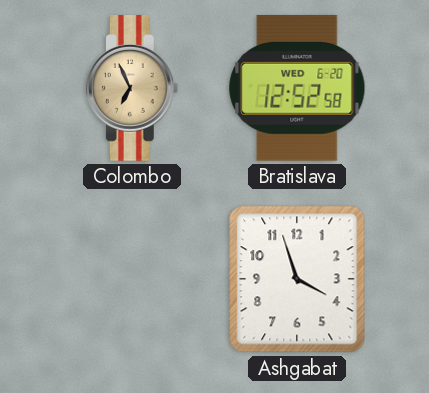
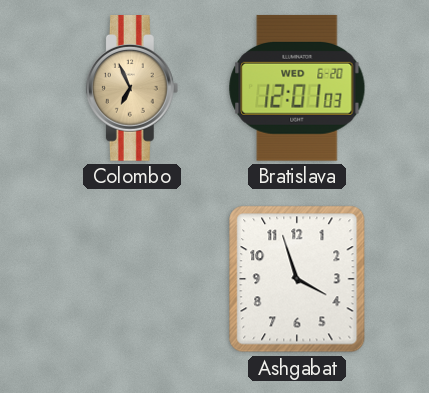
Bratislava: 12:52 -> 12:01 (297, 88)
